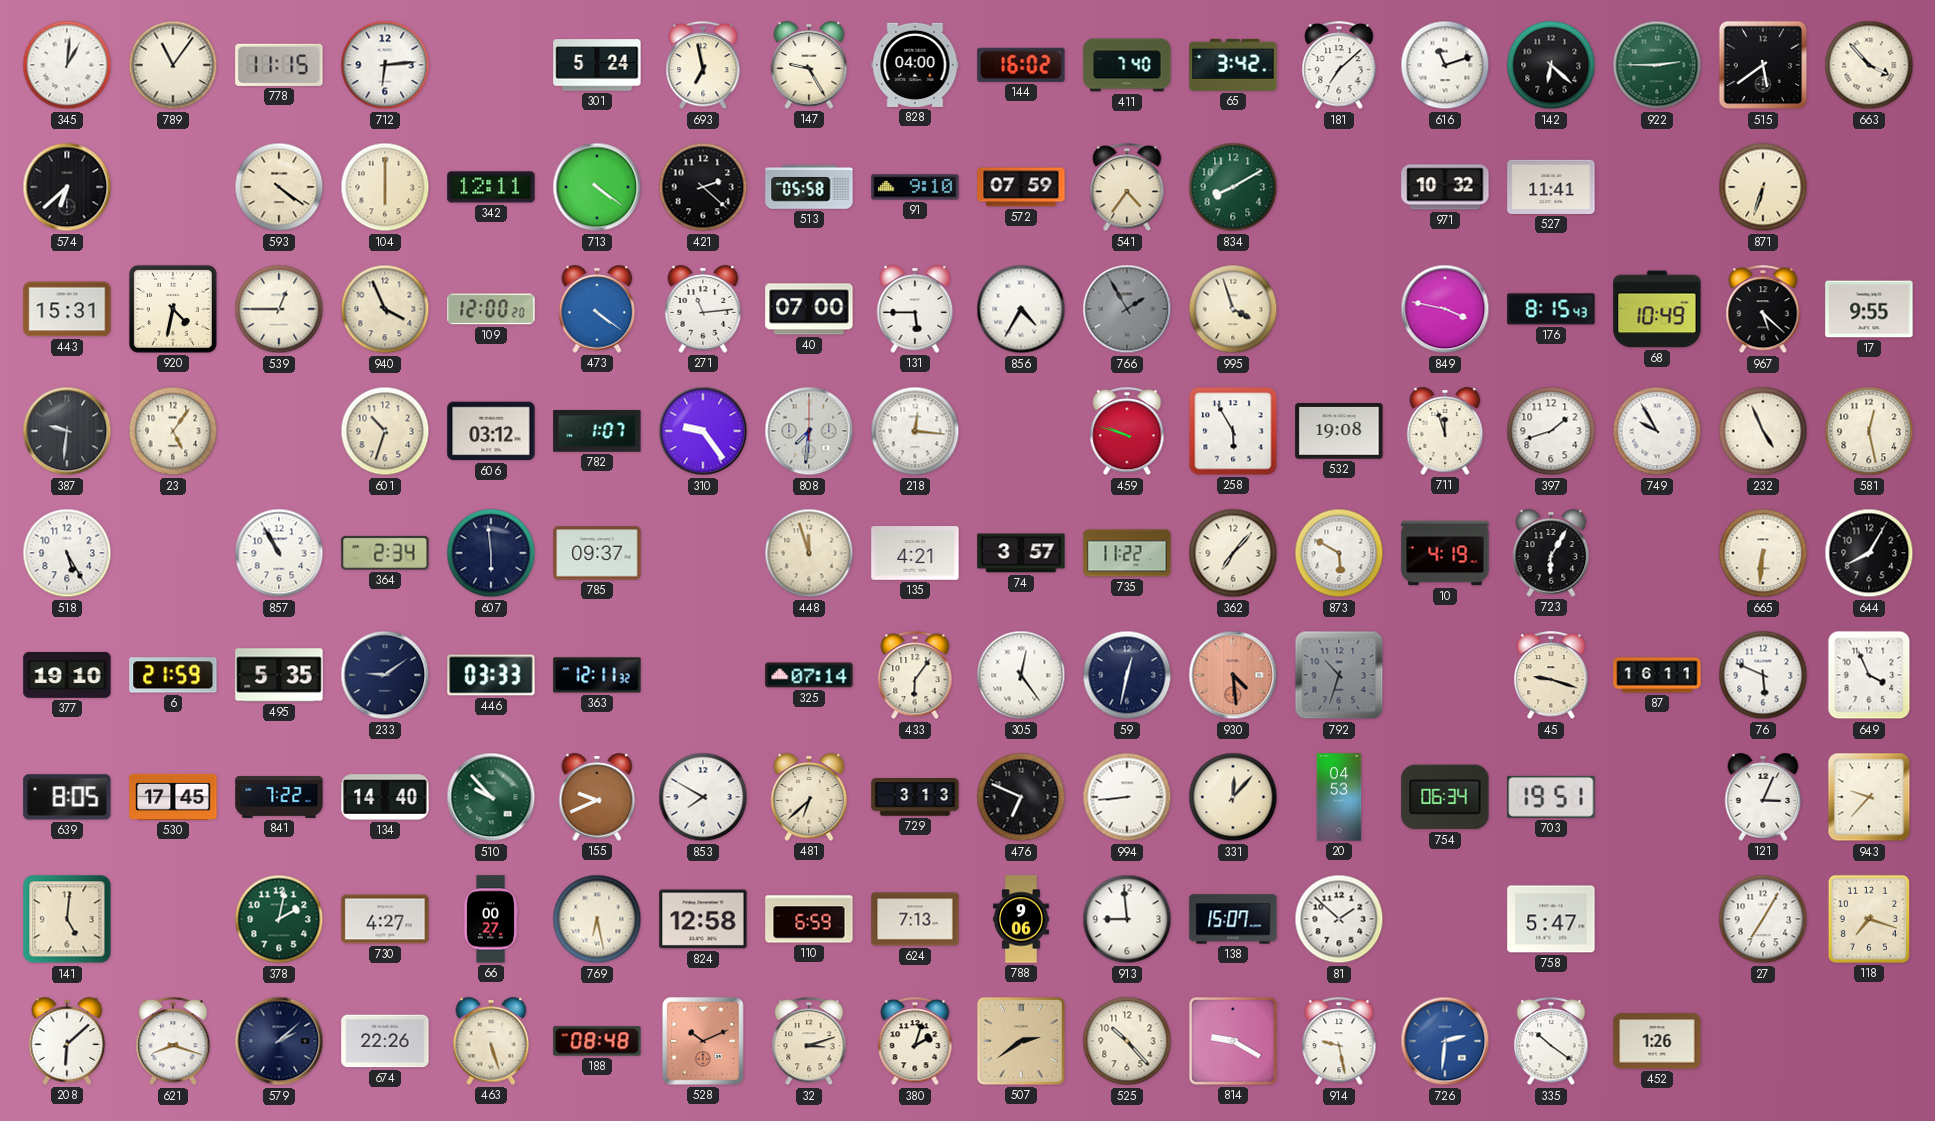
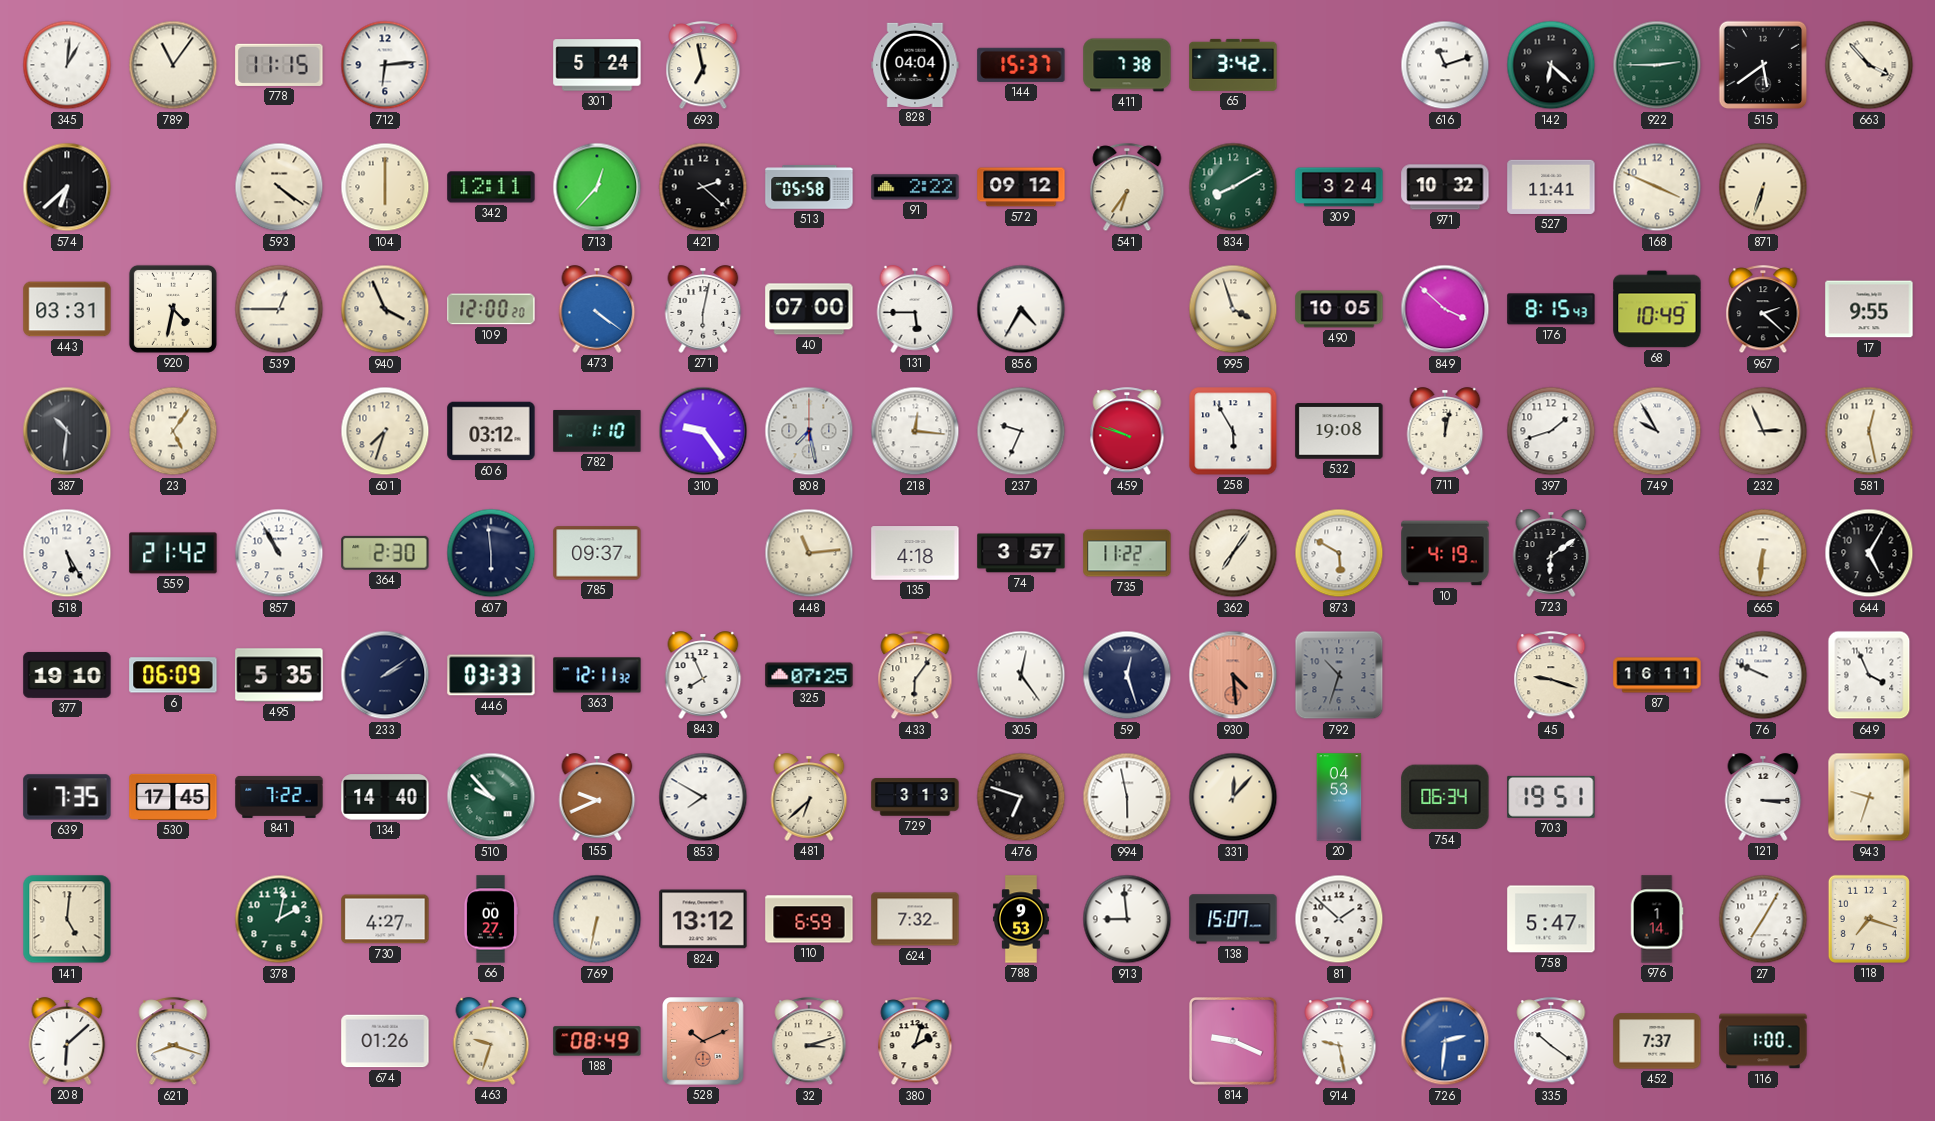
147: 9:25 -> none (809, 65)
828: 04:00 -> 04:04 (915, 65)
144: 16:02 -> 15:37 (1021, 65)
411: 7:40 -> 7:38 (1127, 65)
181: 7:08 -> none (1339, 66)
713: 4:21 -> 12:37 (597, 187)
91: 9:10 -> 2:22 (915, 187)
572: 07:59 -> 09:12 (1021, 187)
541: 4:36 -> 6:36 (1127, 188)
309: none -> 3:24 (1339, 187)
168: none -> 3:49 (1657, 187)
443: 15:31 -> 03:31 (67, 309)
271: 11:14 -> 6:02 (703, 309)
766: 1:55 -> none (1127, 309)
490: none -> 10:05 (1339, 309)
849: 3:47 -> 3:52 (1445, 309)
967: 5:22 -> 2:22 (1763, 310)
387: 9:31 -> 10:31 (67, 431)
601: 10:33 -> 7:33 (385, 431)
782: 1:07 -> 1:10 (597, 431)
808: 7:31 -> 7:28 (809, 431)
237: none -> 9:34 (1021, 431)
711: 11:57 -> 12:02 (1445, 431)
232: 4:56 -> 2:56 (1763, 431)
559: none -> 21:42 (173, 553)
364: 2:34 -> 2:30 (385, 553)
448: 11:57 -> 11:14 (809, 553)
135: 4:21 -> 4:18 (915, 553)
362: 7:07 -> 7:06 (1233, 553)
723: 6:05 -> 6:09 (1551, 553)
644: 8:05 -> 5:05 (1869, 553)
6: 21:59 -> 06:09 (173, 675)
233: 9:09 -> 2:09 (385, 675)
843: none -> 7:56 (703, 675)
325: 07:14 -> 07:25 (809, 675)
59: 12:32 -> 12:27 (1127, 675)
76: 5:49 -> 9:49 (1763, 675)
639: 8:05 -> 7:35 (67, 797)
476: 6:49 -> 6:48 (1021, 797)
994: 8:44 -> 5:58 (1127, 797)
121: 3:04 -> 3:15 (1763, 797)
943: 9:37 -> 9:33 (1869, 797)
769: 6:28 -> 6:32 (597, 919)
824: 12:58 -> 13:12 (703, 919)
624: 7:13 -> 7:32 (915, 919)
788: 9:06 -> 9:53 (1022, 919)
976: none -> 1:14 (1657, 919)
579: 2:08 -> none (279, 1041)
674: 22:26 -> 01:26 (385, 1041)
463: 5:27 -> 9:33 (491, 1041)
188: 08:48 -> 08:49 (597, 1041)
507: 2:39 -> none (1022, 1042)
525: 10:23 -> none (1127, 1041)
814: 9:20 -> 9:19 (1234, 1042)
452: 1:26 -> 7:37 (1657, 1041)
116: none -> 1:00 (1763, 1041)
